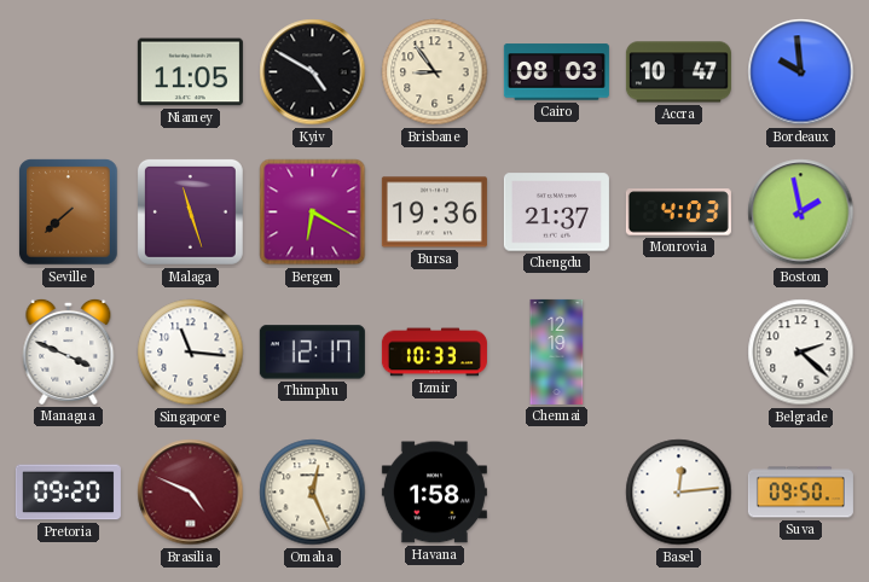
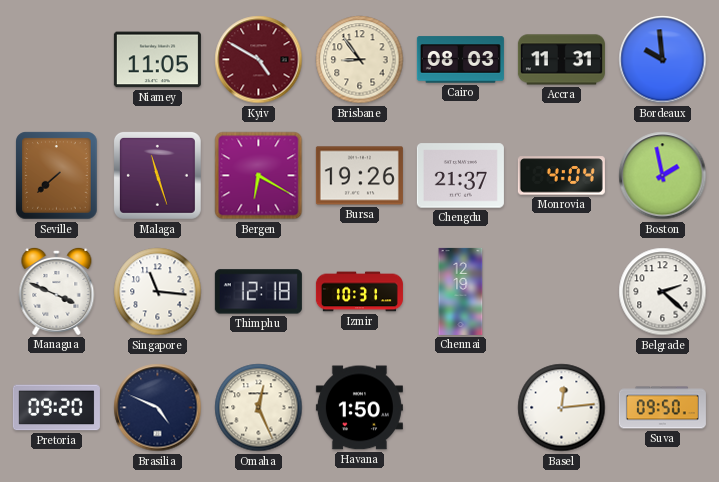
Kyiv dial: black -> burgundy (259, 60)
Accra: 10:47 -> 11:31 (561, 60)
Bursa: 19:36 -> 19:26 (359, 176)
Monrovia: 4:03 -> 4:04 (561, 176)
Thimphu: 12:17 -> 12:18 (258, 292)
Izmir: 10:33 -> 10:31 (359, 292)
Brasilia dial: burgundy -> navy (158, 408)
Havana: 1:58 -> 1:50 (359, 408)
